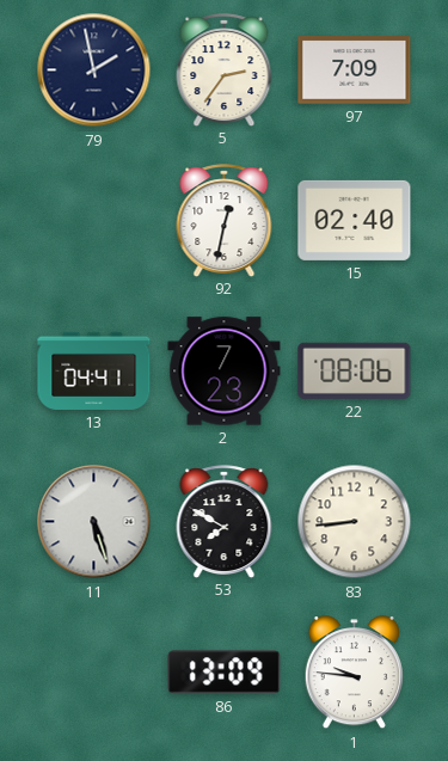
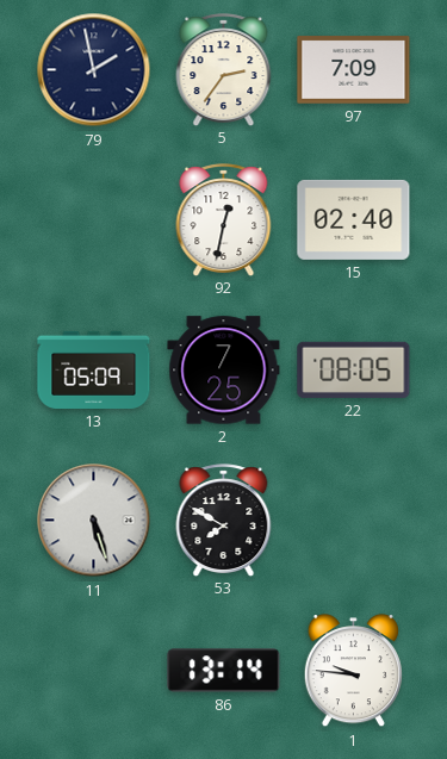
13: 04:41 -> 05:09 (94, 369)
2: 7:23 -> 7:25 (224, 371)
22: 08:06 -> 08:05 (354, 369)
83: 8:44 -> none (355, 522)
86: 13:09 -> 13:14 (224, 671)
